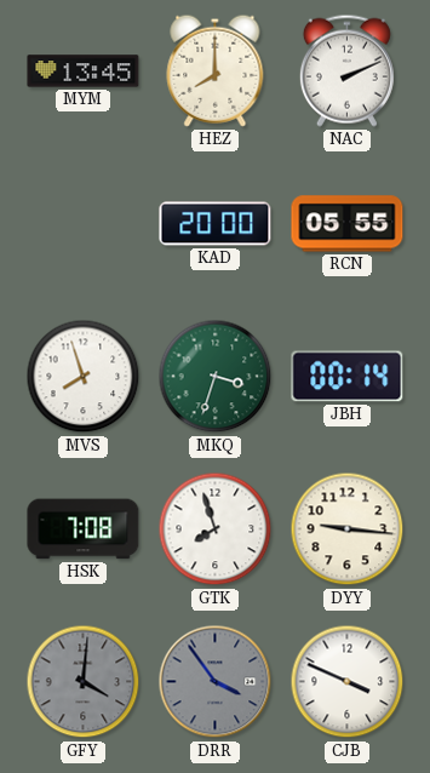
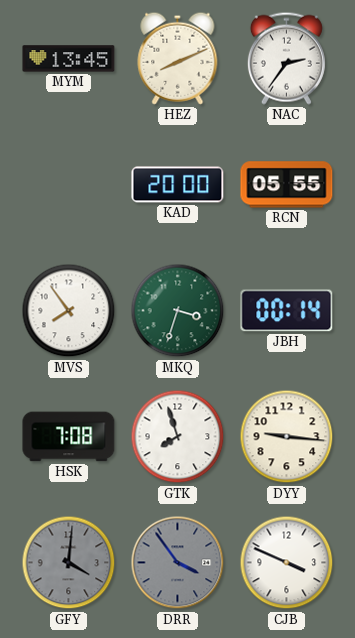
HEZ: 8:00 -> 8:11 (178, 58)
NAC: 2:11 -> 2:36 (286, 58)
MVS: 7:57 -> 7:54 (69, 311)
